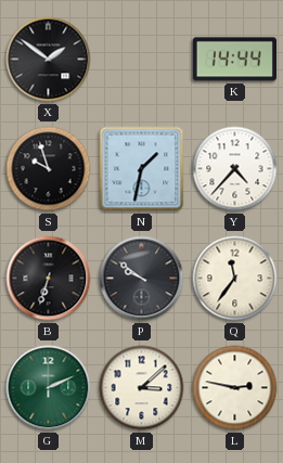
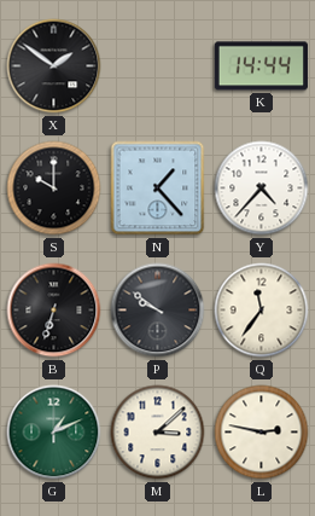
S: 9:57 -> 10:00 (54, 189)
N: 1:32 -> 1:23 (158, 189)
G: 2:11 -> 1:11 (54, 433)
